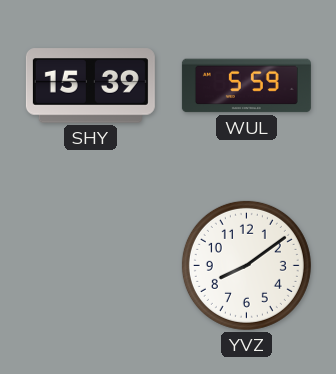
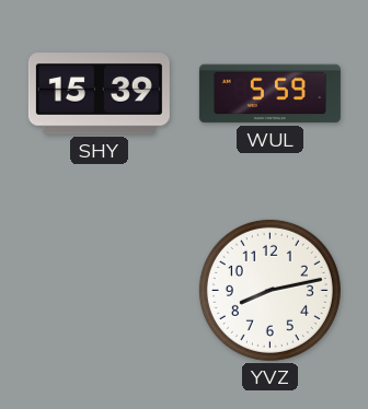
YVZ: 8:09 -> 8:13 (269, 290)
